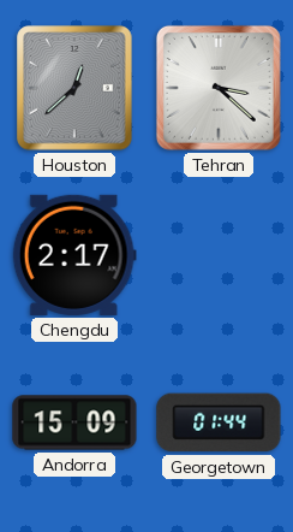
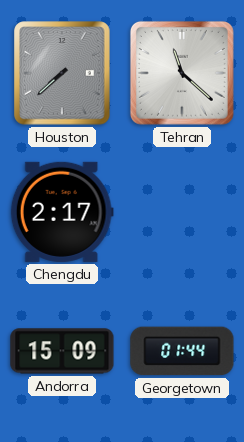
Houston: 12:38 -> 7:38 (62, 73)
Tehran: 3:22 -> 11:22 (182, 73)
